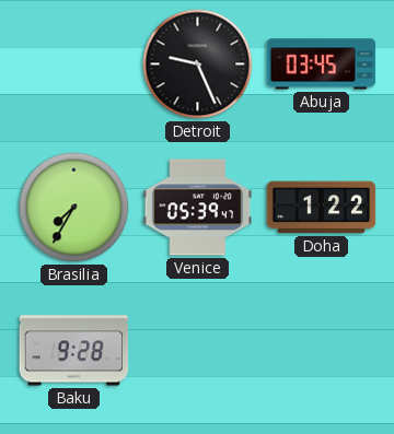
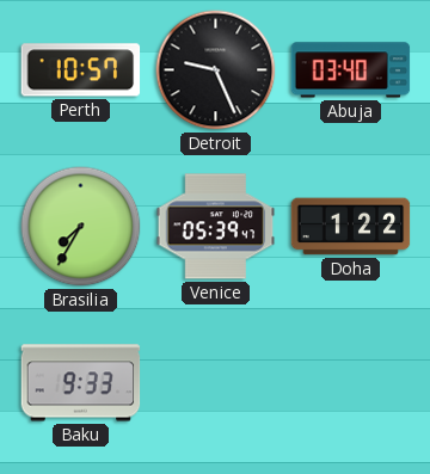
Perth: none -> 10:57 (81, 70)
Abuja: 03:45 -> 03:40 (351, 70)
Baku: 9:28 -> 9:33 (81, 383)
